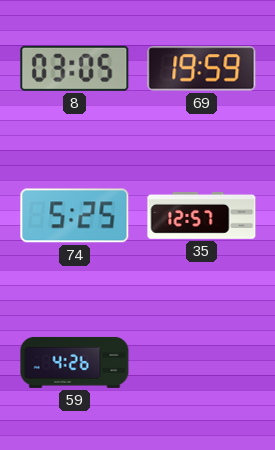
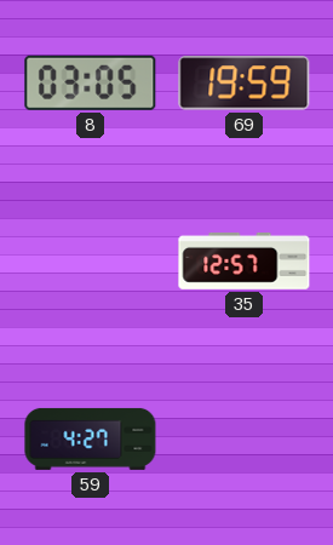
74: 5:25 -> none (75, 216)
59: 4:26 -> 4:27 (91, 438)
